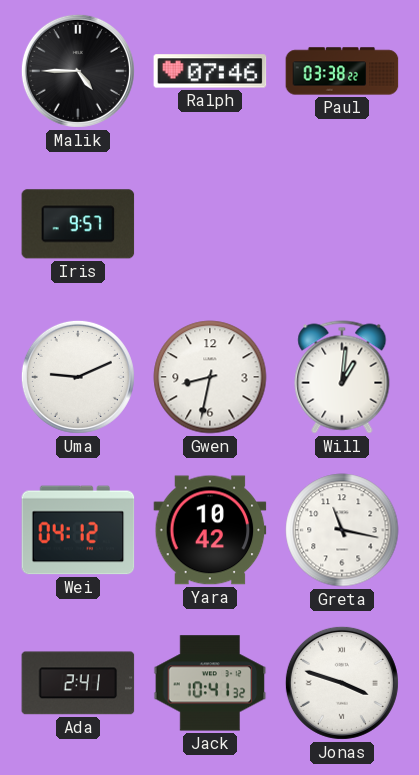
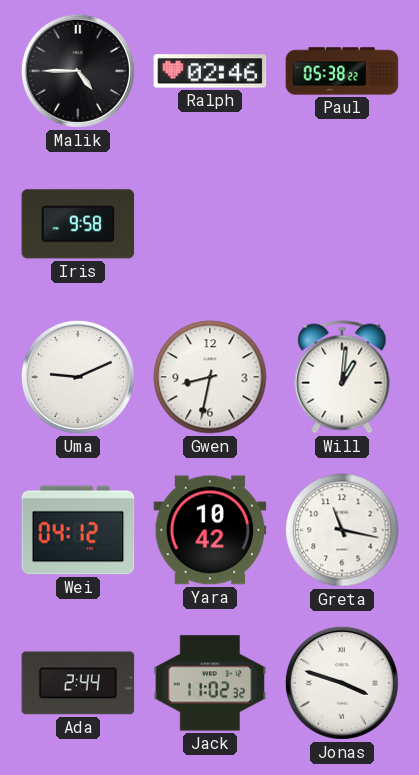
Ralph: 07:46 -> 02:46 (210, 71)
Paul: 03:38 -> 05:38 (342, 71)
Iris: 9:57 -> 9:58 (78, 224)
Ada: 2:41 -> 2:44 (78, 683)
Jack: 10:41 -> 11:02 (210, 683)
